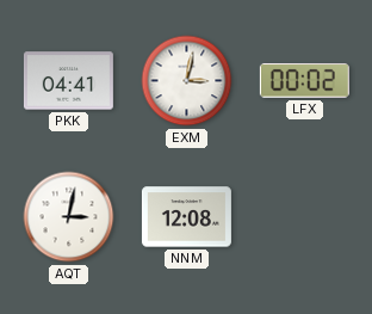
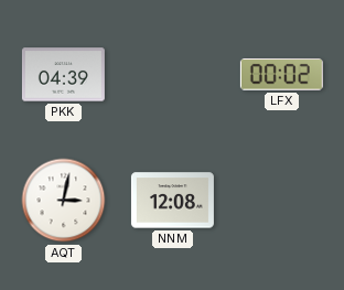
PKK: 04:41 -> 04:39 (63, 75)
EXM: 3:02 -> none (187, 81)
